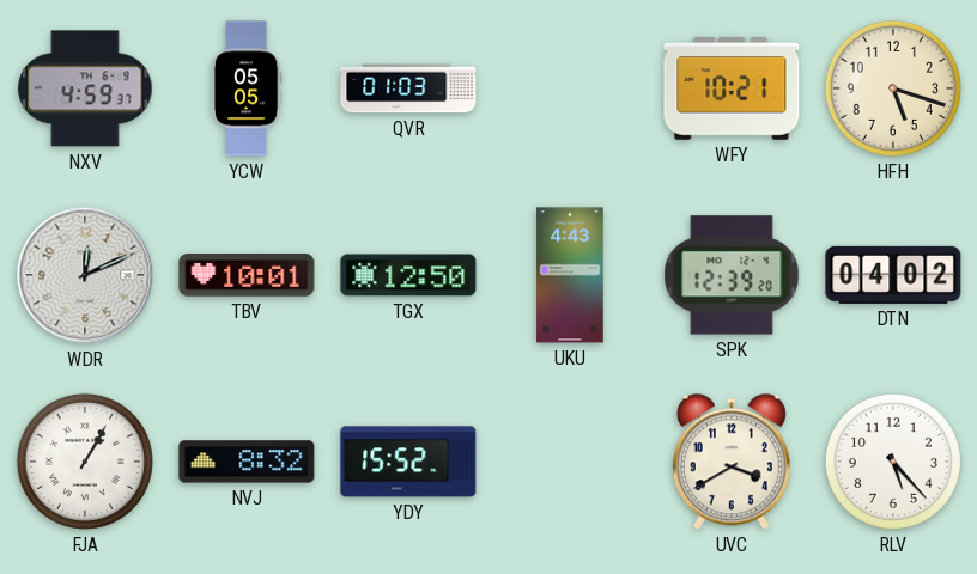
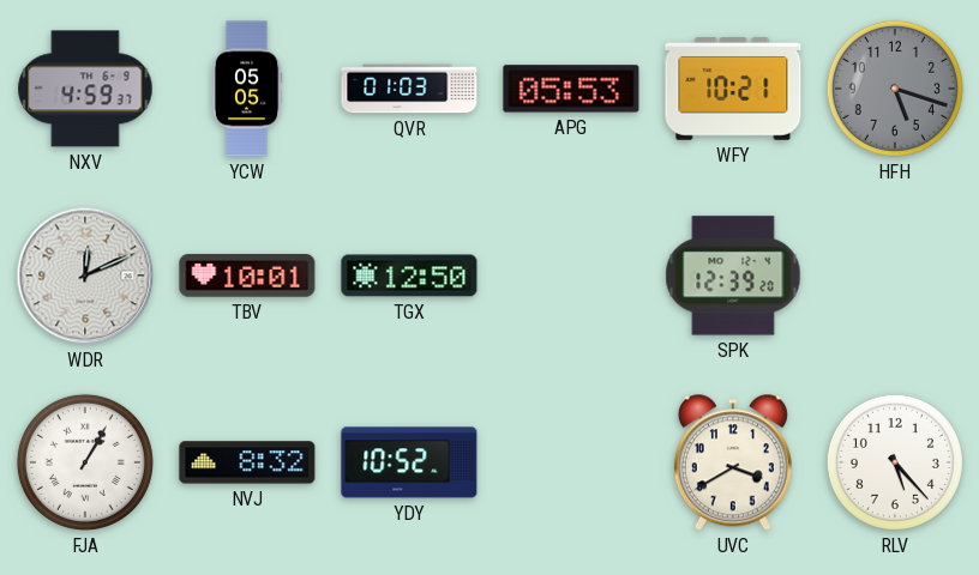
APG: none -> 05:53 (571, 89)
HFH dial: cream -> grey (895, 89)
UKU: 4:43 -> none (570, 275)
DTN: 04:02 -> none (893, 275)
YDY: 15:52 -> 10:52 (409, 462)
